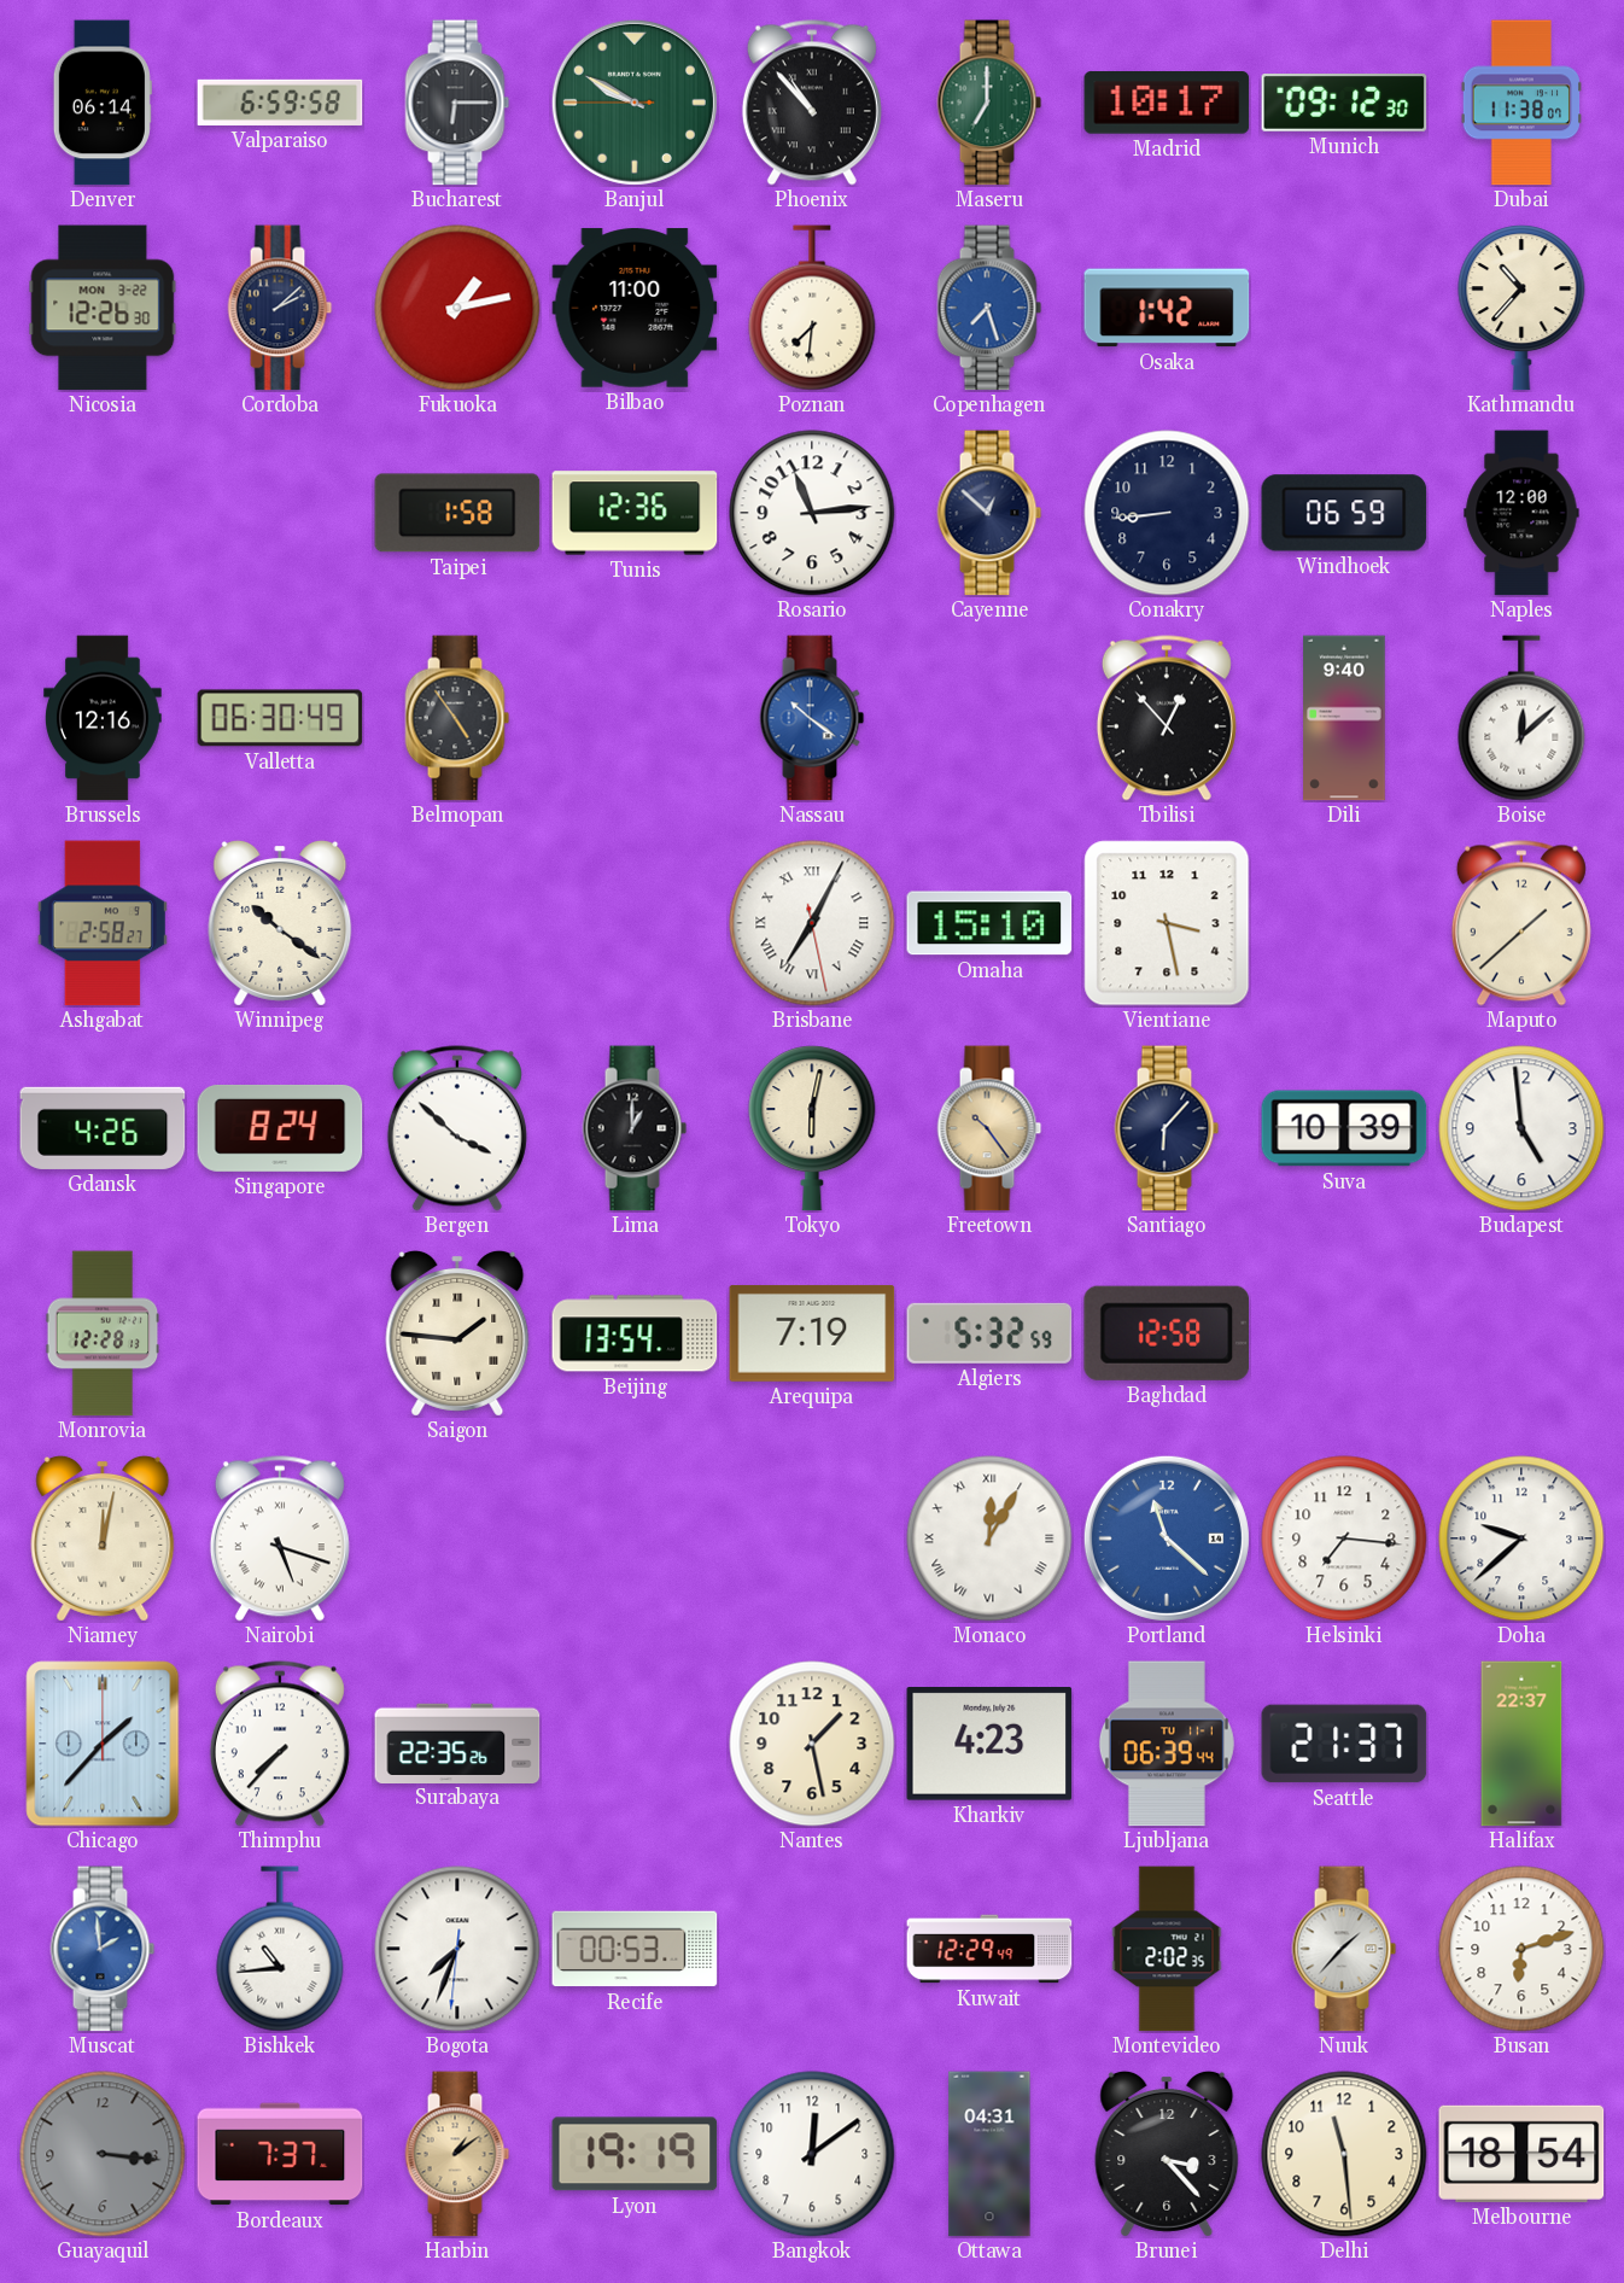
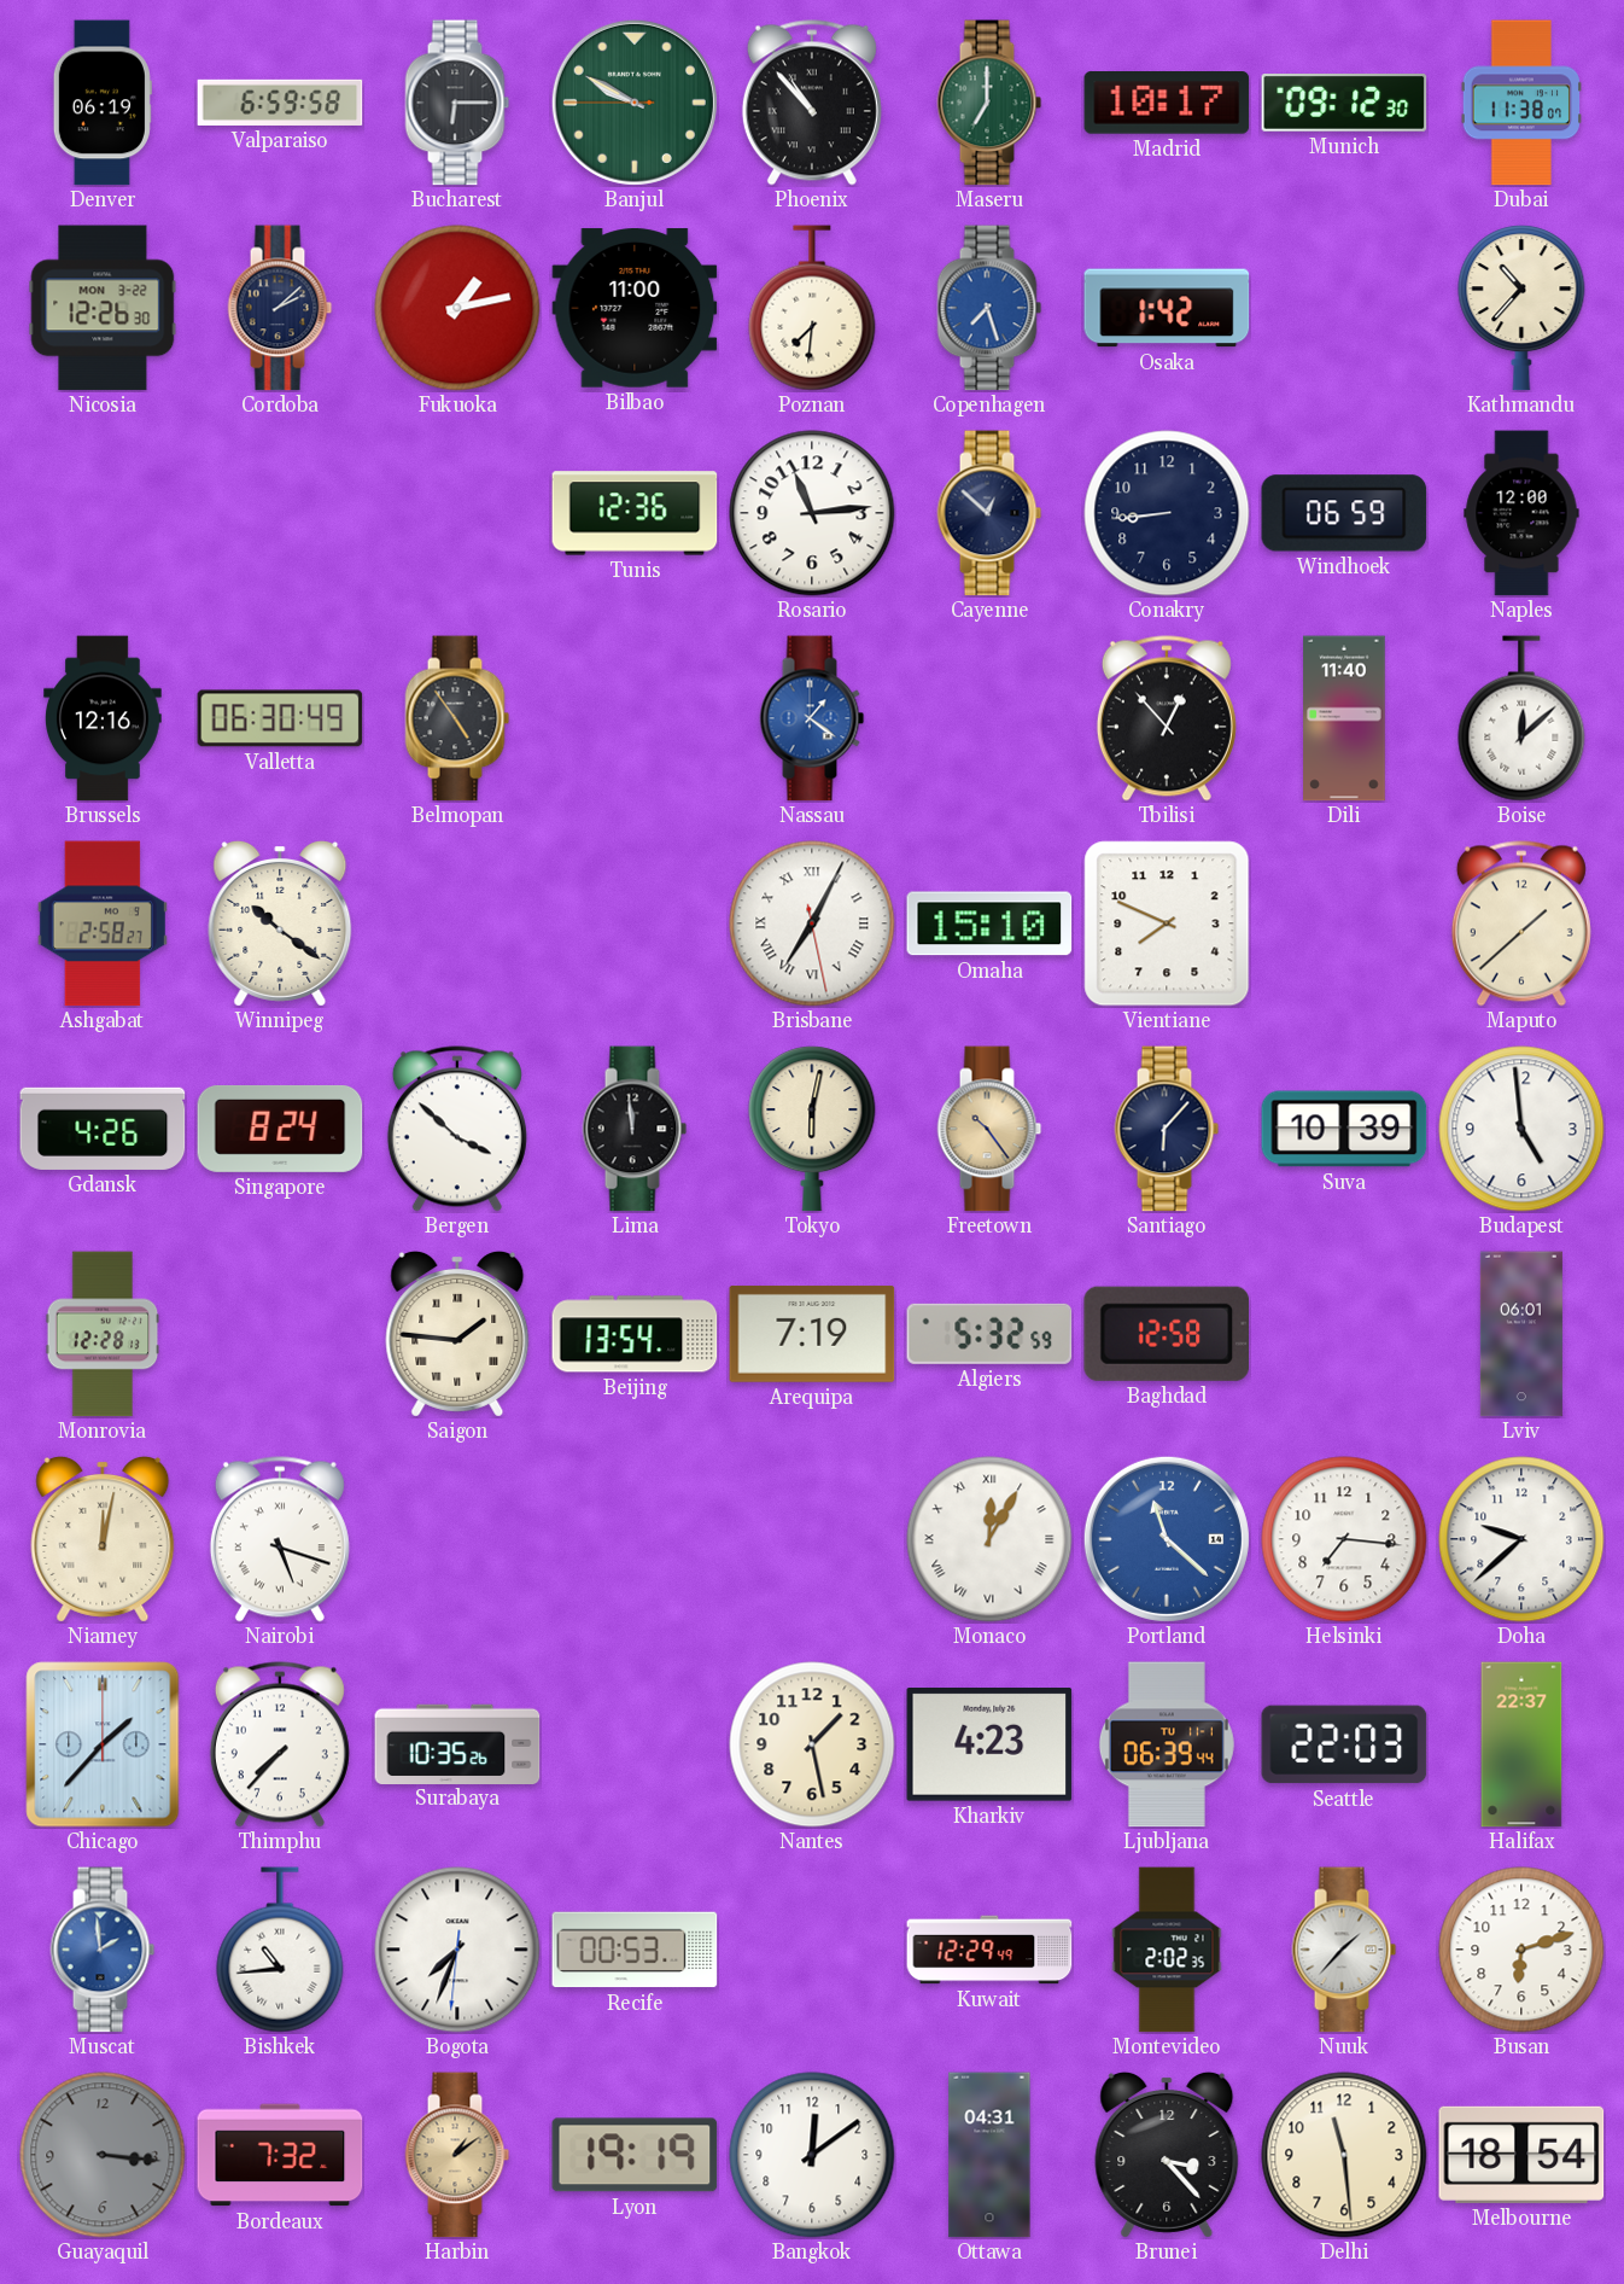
Denver: 06:14 -> 06:19 (103, 103)
Taipei: 1:58 -> none (457, 513)
Nassau: 10:21 -> 1:21 (812, 718)
Dili: 9:40 -> 11:40 (1344, 718)
Vientiane: 3:28 -> 7:49 (1167, 923)
Lima: 1:00 -> 11:59 (635, 1129)
Lviv: none -> 06:01 (1521, 1334)
Surabaya: 22:35 -> 10:35 (457, 1743)
Seattle: 21:37 -> 22:03 (1344, 1744)
Bordeaux: 7:37 -> 7:32 (280, 2155)
